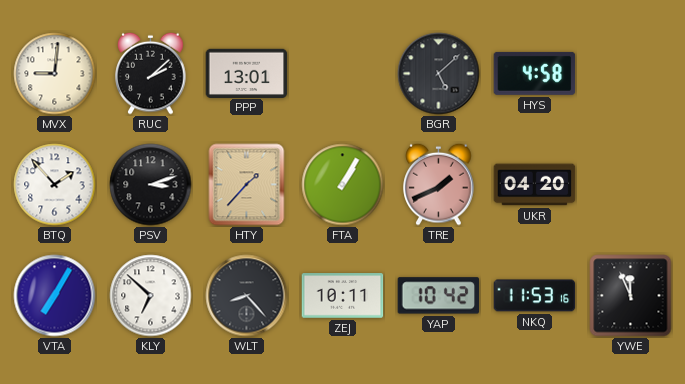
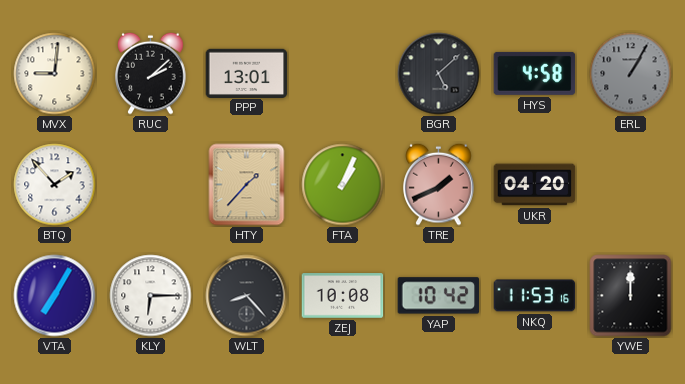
ERL: none -> 1:05 (631, 74)
PSV: 3:12 -> none (151, 185)
FTA: 1:05 -> 1:04 (343, 185)
KLY: 6:52 -> 6:15 (151, 296)
ZEJ: 10:11 -> 10:08 (343, 296)
YWE: 11:56 -> 12:00 (631, 296)
